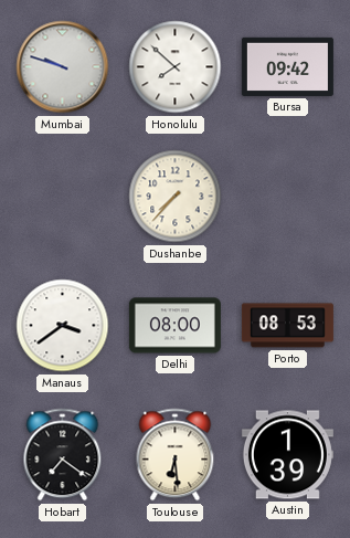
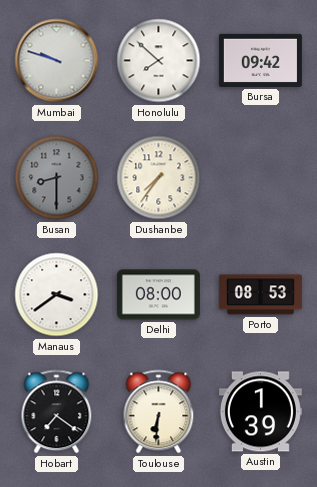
Busan: none -> 8:30 (57, 178)
Dushanbe: 7:37 -> 7:36 (159, 178)
Toulouse: 6:29 -> 6:31 (159, 412)
